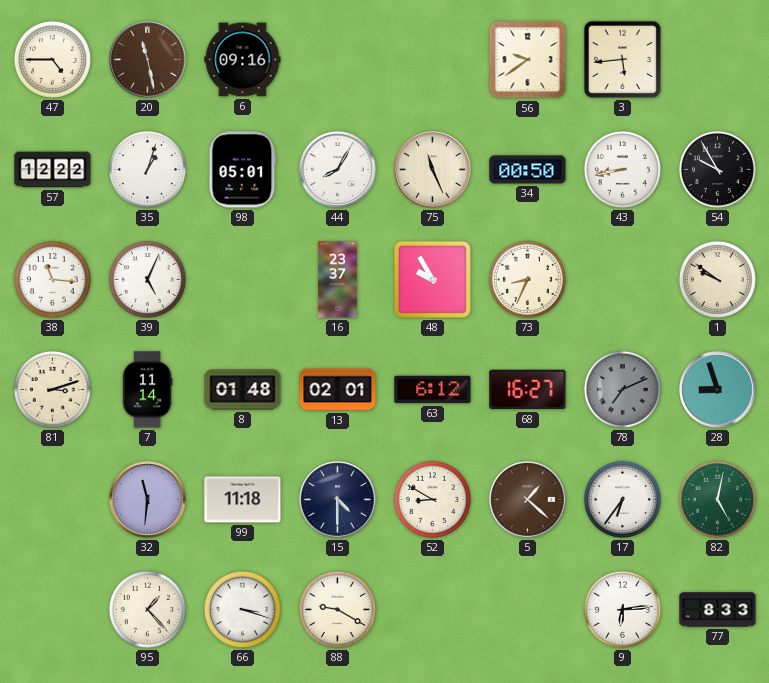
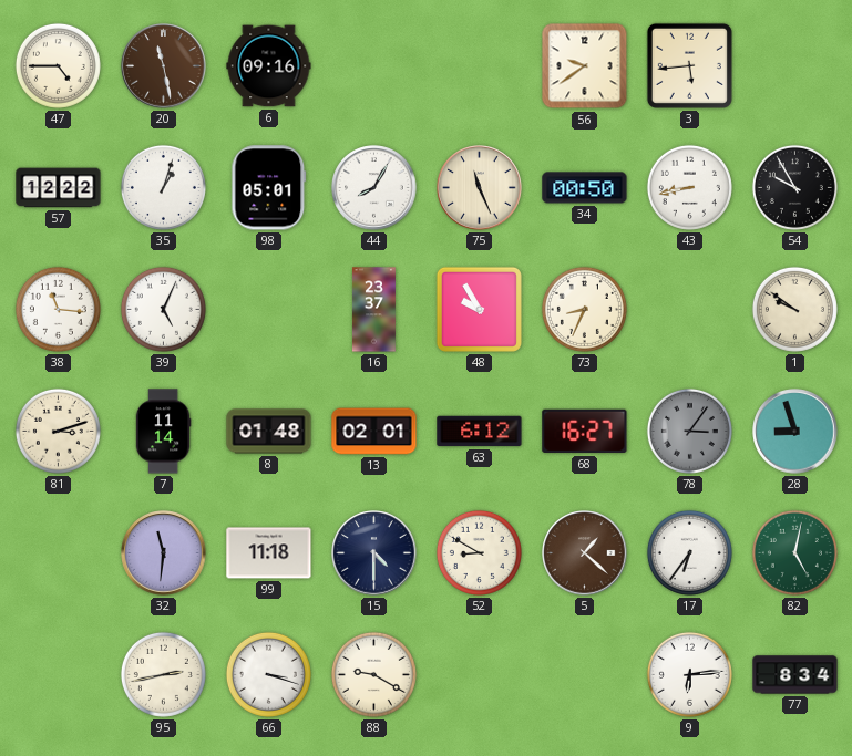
78: 7:11 -> 3:06 (689, 431)
95: 1:23 -> 2:43 (163, 674)
77: 8:33 -> 8:34 (795, 675)
